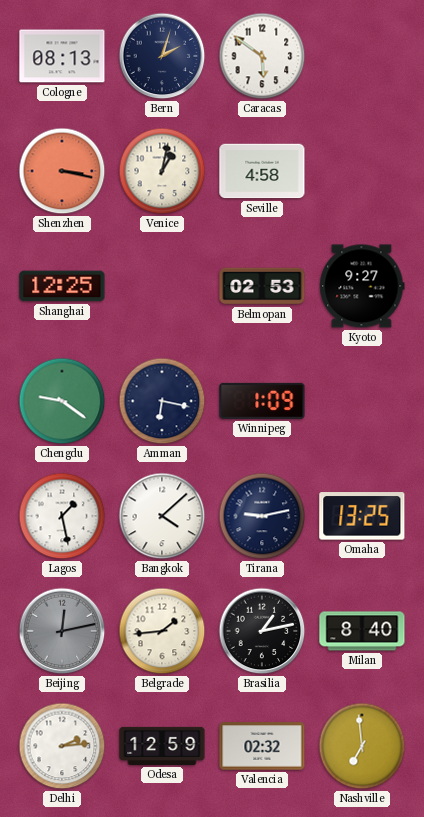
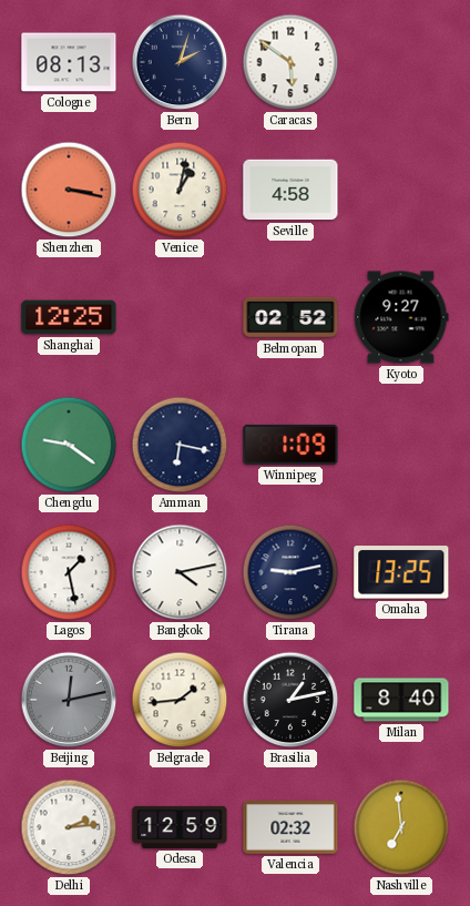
Belmopan: 02:53 -> 02:52 (290, 317)
Bangkok: 4:08 -> 4:13 (180, 572)
